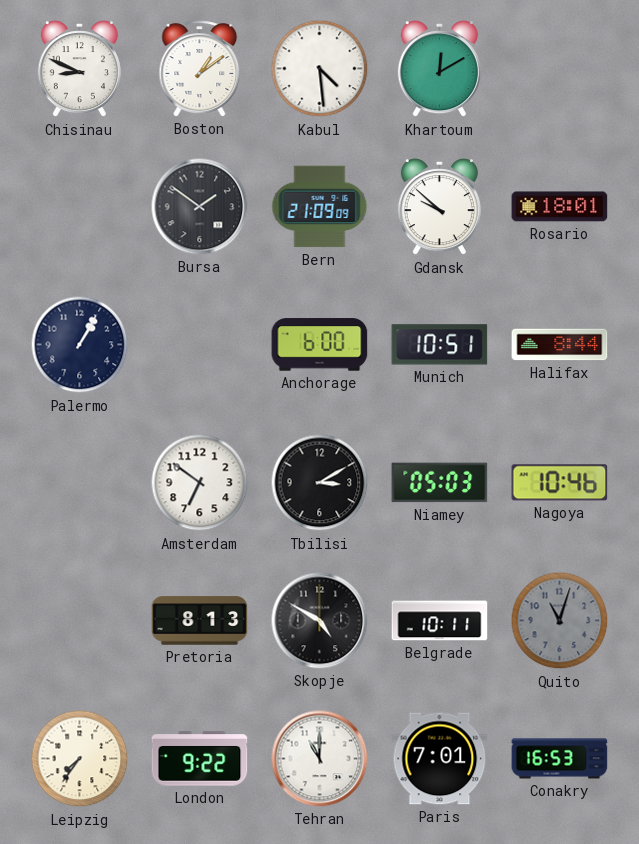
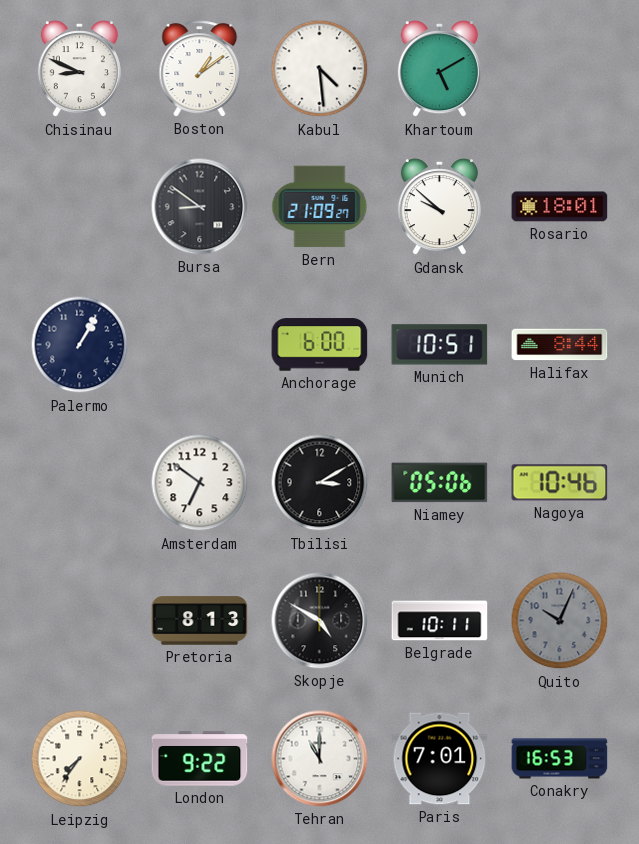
Khartoum: 12:10 -> 5:10 (439, 69)
Bursa: 1:51 -> 8:51 (200, 207)
Bern: 21:09:09 -> 21:09:27 (320, 207)
Niamey: 05:03 -> 05:06 (440, 483)
Quito: 11:03 -> 10:04 (560, 621)
